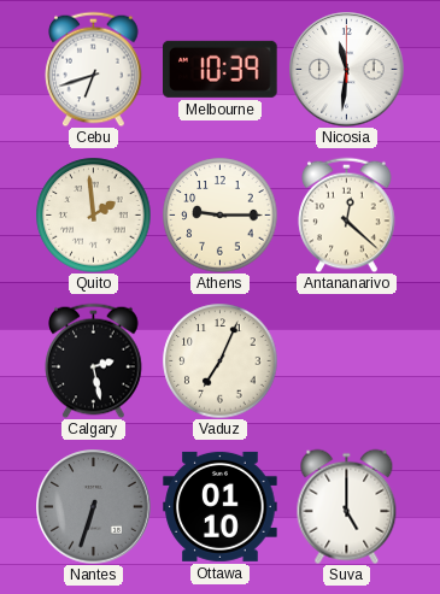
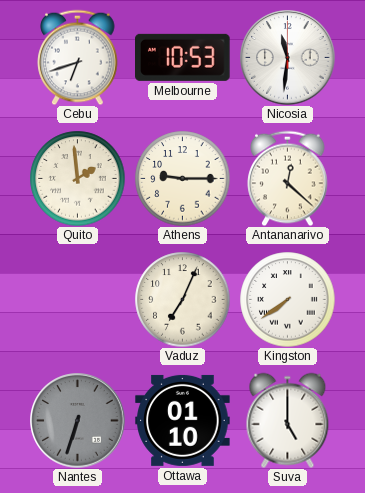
Melbourne: 10:39 -> 10:53 (183, 57)
Calgary: 2:28 -> none (94, 360)
Kingston: none -> 7:39 (287, 299)
